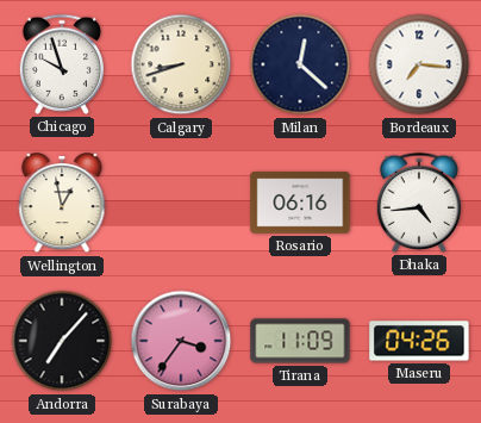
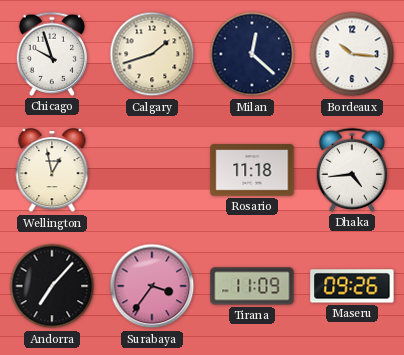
Calgary: 8:42 -> 1:42 (152, 54)
Bordeaux: 7:16 -> 10:16 (352, 54)
Rosario: 06:16 -> 11:18 (252, 170)
Maseru: 04:26 -> 09:26 (352, 286)
